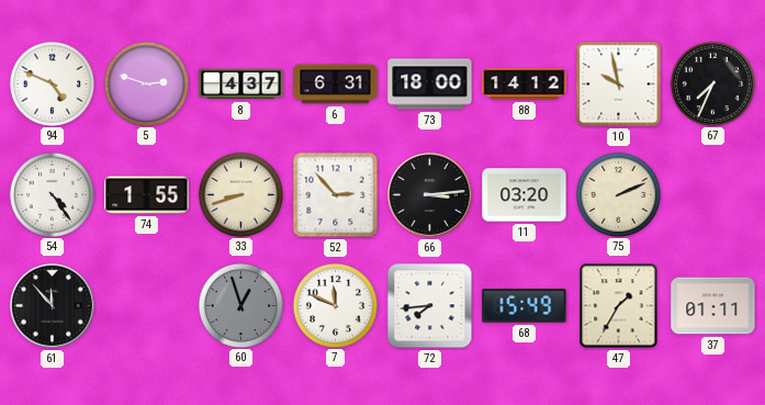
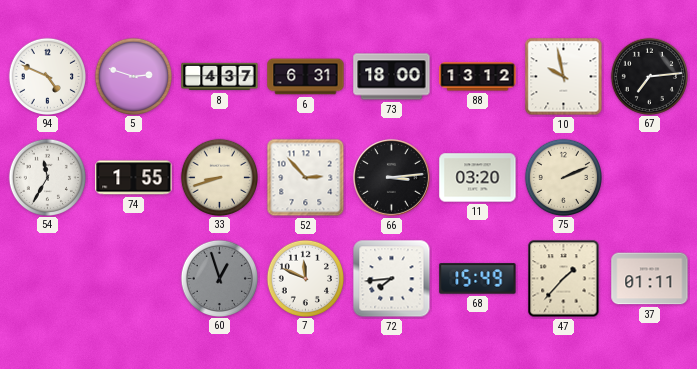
88: 14:12 -> 13:12 (478, 77)
67: 7:34 -> 7:14 (649, 76)
54: 4:24 -> 11:35 (47, 177)
61: 11:53 -> none (52, 305)
47: 1:35 -> 1:37 (564, 279)
